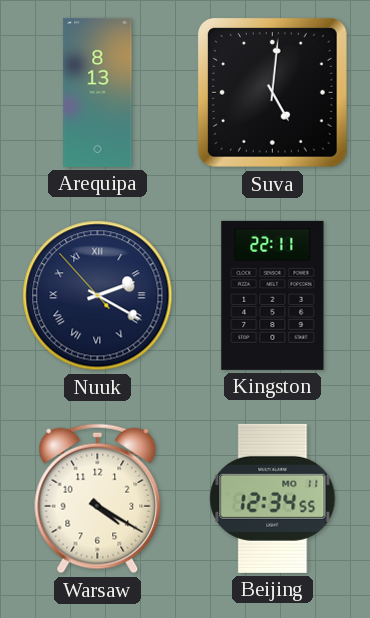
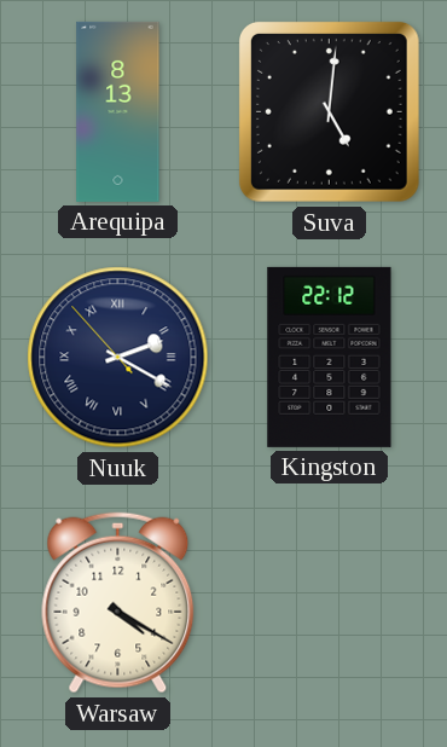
Kingston: 22:11 -> 22:12 (330, 357)
Beijing: 12:34 -> none (273, 498)
